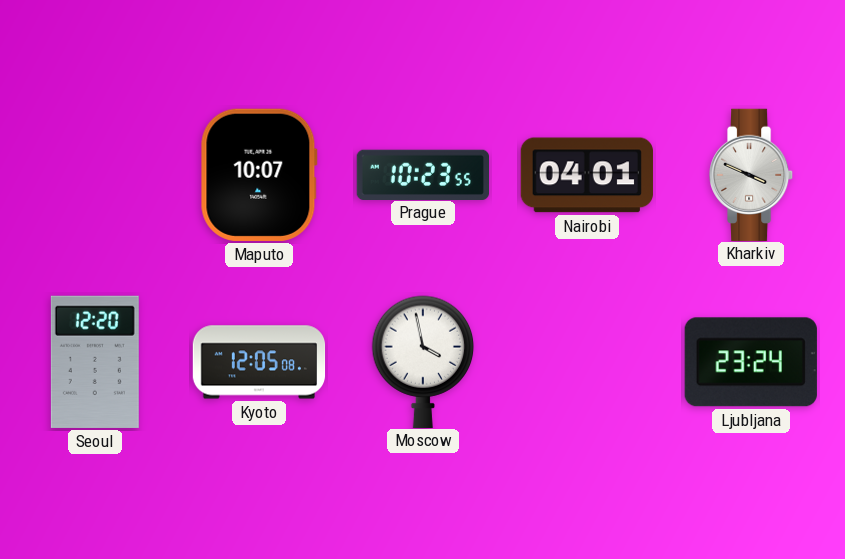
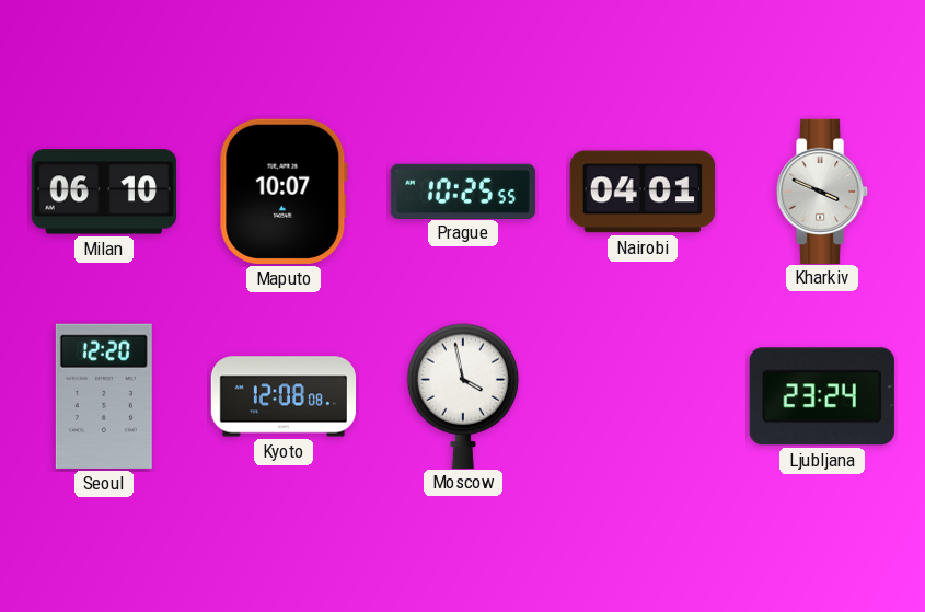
Milan: none -> 06:10 (103, 192)
Prague: 10:23 -> 10:25 (462, 190)
Kyoto: 12:05 -> 12:08 (284, 396)
